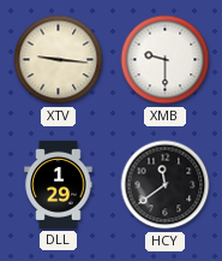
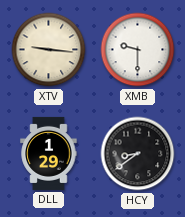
HCY: 11:39 -> 8:39 (138, 154)
